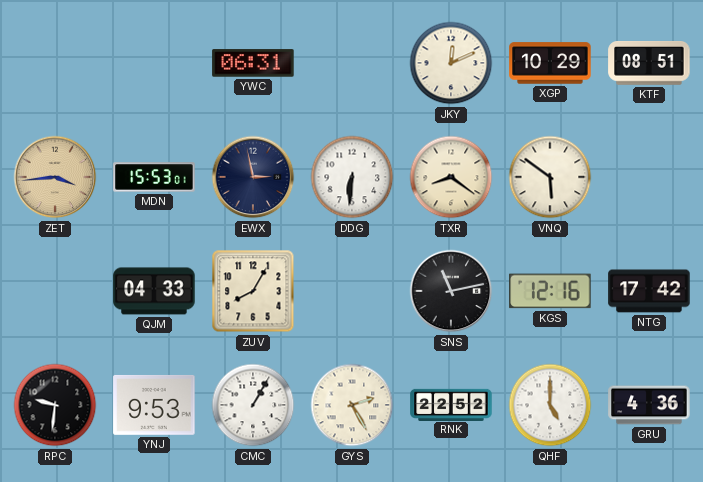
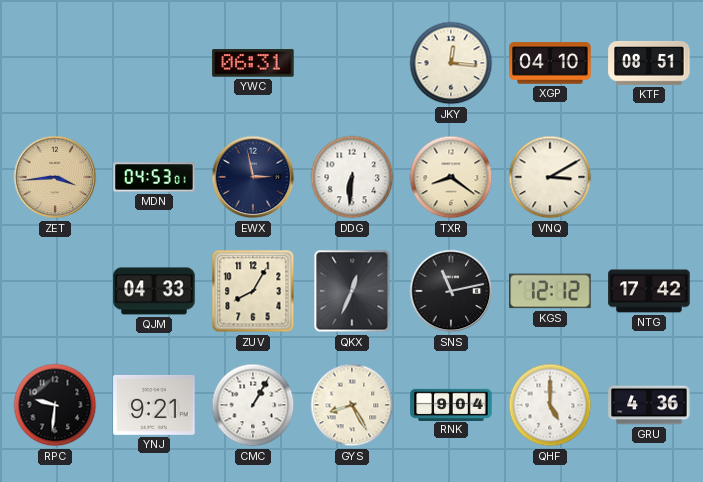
JKY: 12:11 -> 12:16 (451, 63)
XGP: 10:29 -> 04:10 (550, 63)
MDN: 15:53 -> 04:53 (154, 177)
VNQ: 5:51 -> 3:10 (550, 177)
QKX: none -> 12:34 (352, 291)
KGS: 12:16 -> 12:12 (550, 291)
YNJ: 9:53 -> 9:21 (154, 405)
GYS: 2:25 -> 8:25 (352, 405)
RNK: 22:52 -> 9:04 (451, 404)
